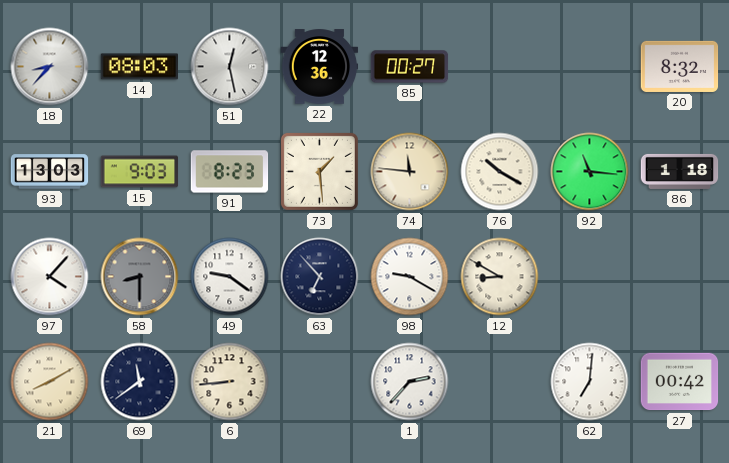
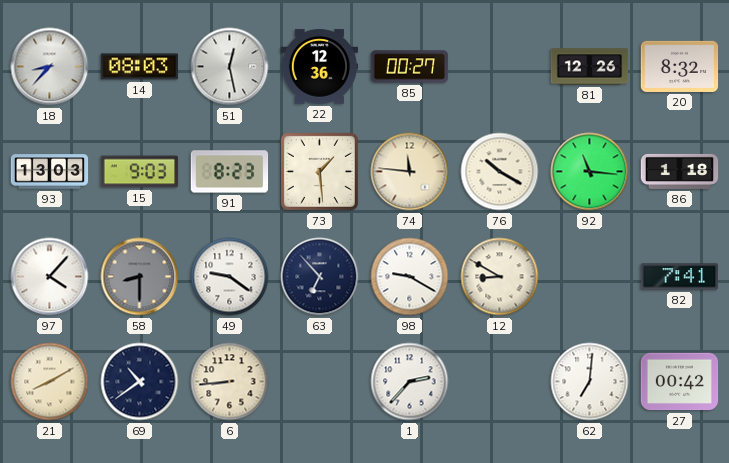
81: none -> 12:26 (590, 67)
82: none -> 7:41 (680, 277)
69: 11:39 -> 10:39 (140, 382)
